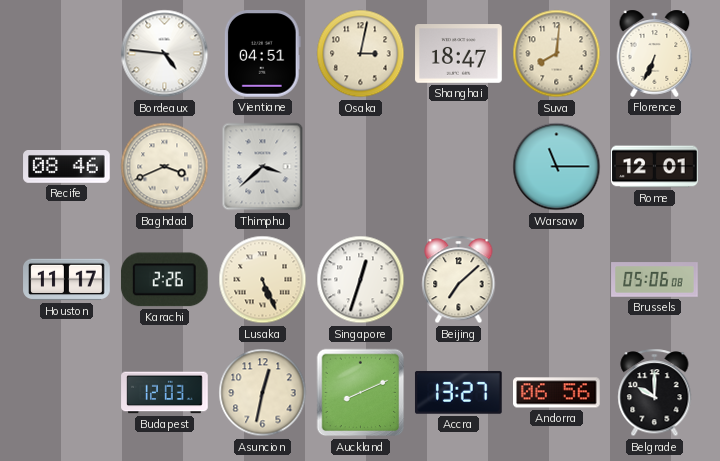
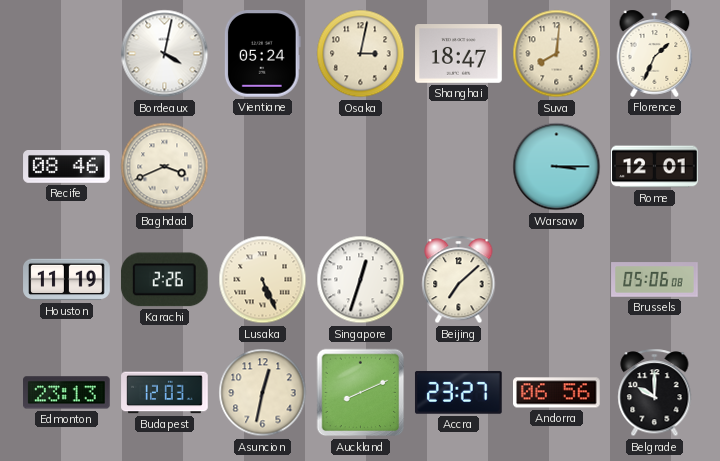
Bordeaux: 4:46 -> 4:02 (165, 54)
Vientiane: 04:51 -> 05:24 (262, 54)
Florence: 6:34 -> 1:34 (655, 53)
Thimphu: 3:38 -> none (263, 167)
Warsaw: 11:15 -> 3:15 (557, 167)
Houston: 11:17 -> 11:19 (67, 280)
Edmonton: none -> 23:13 (67, 393)
Accra: 13:27 -> 23:27 (459, 392)
